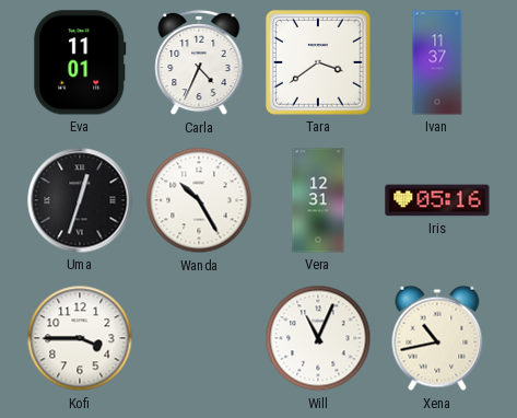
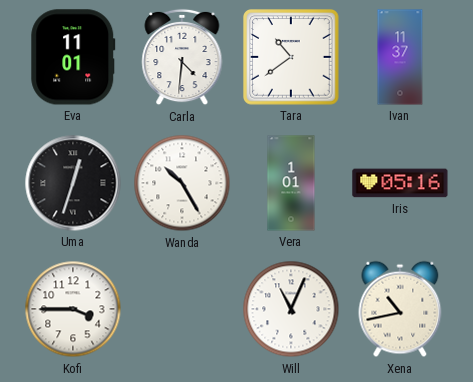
Carla: 4:34 -> 4:31 (182, 57)
Tara: 3:39 -> 10:39 (291, 57)
Vera: 12:31 -> 1:01 (291, 183)
